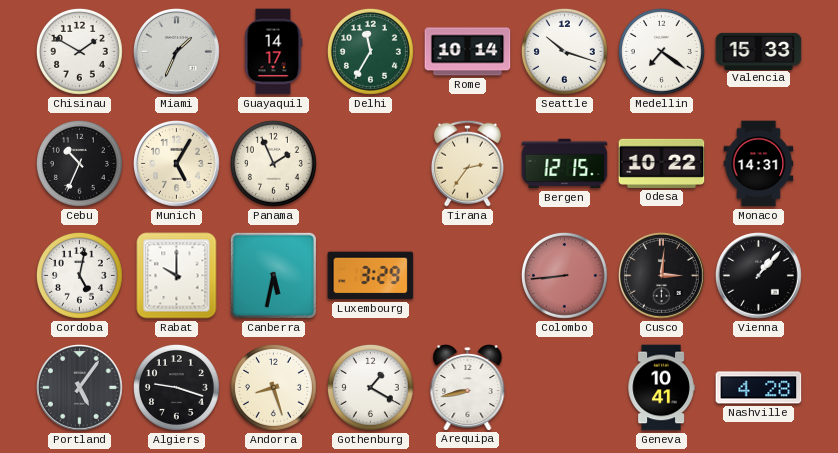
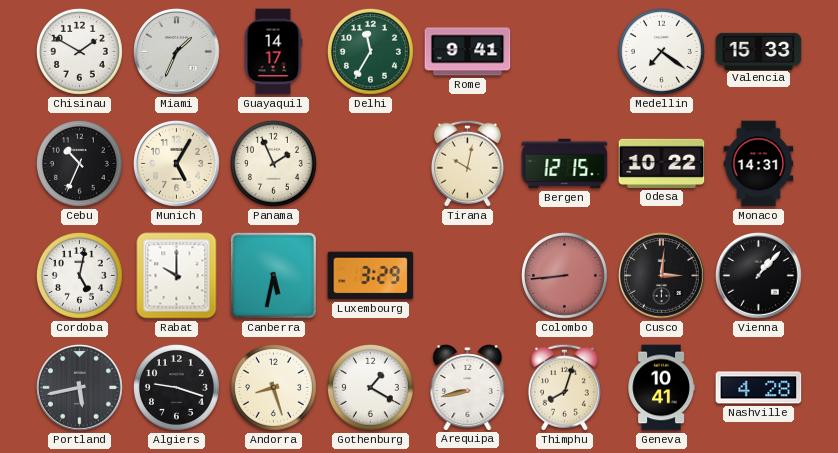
Rome: 10:14 -> 9:41 (468, 52)
Seattle: 10:18 -> none (564, 51)
Tirana: 2:36 -> 10:02 (467, 163)
Portland: 5:06 -> 5:43 (80, 388)
Thimphu: none -> 8:03 (564, 387)
